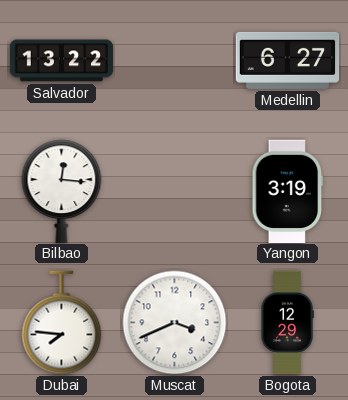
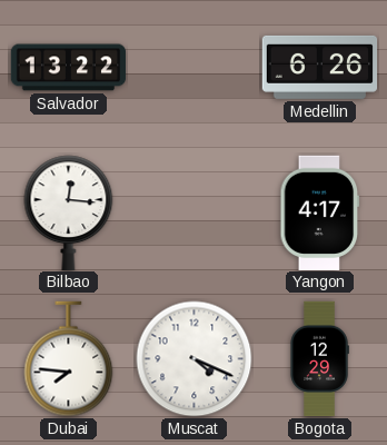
Medellin: 6:27 -> 6:26 (320, 67)
Yangon: 3:19 -> 4:17 (320, 212)
Muscat: 3:41 -> 4:19 (195, 359)
